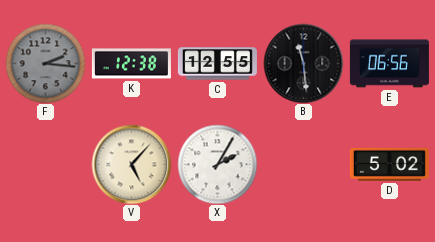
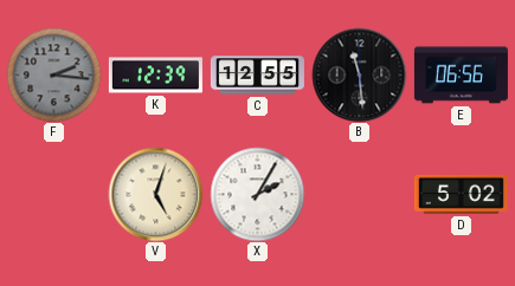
K: 12:38 -> 12:39 (155, 76)
V: 5:07 -> 5:03 (155, 194)
